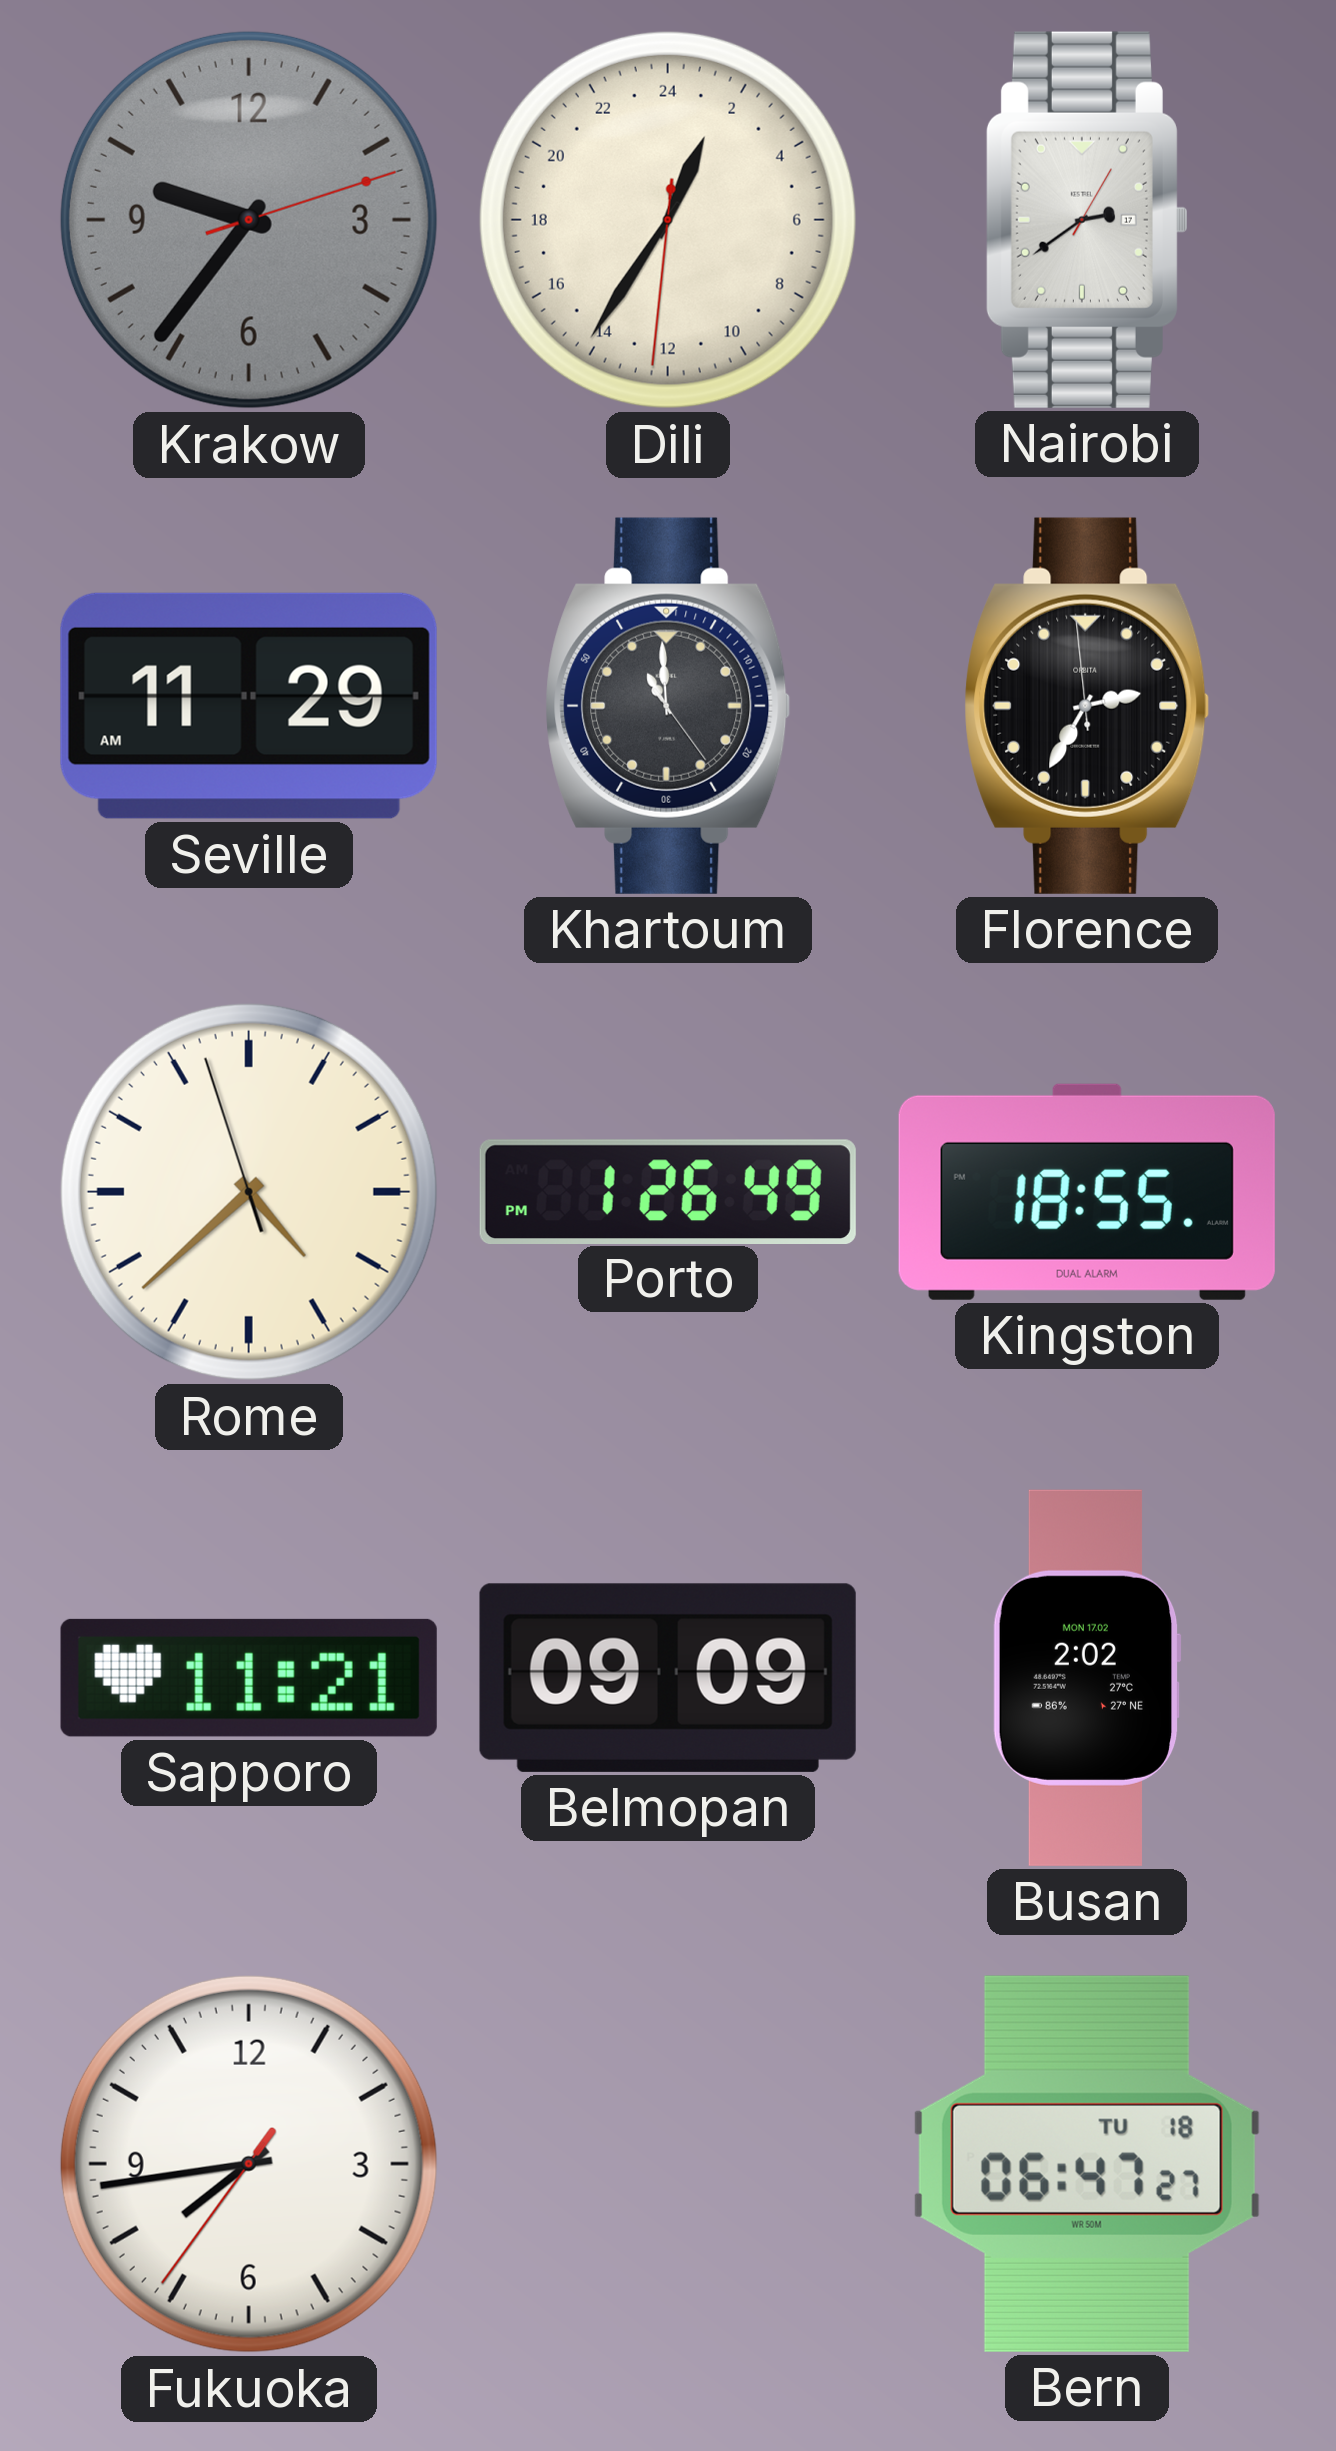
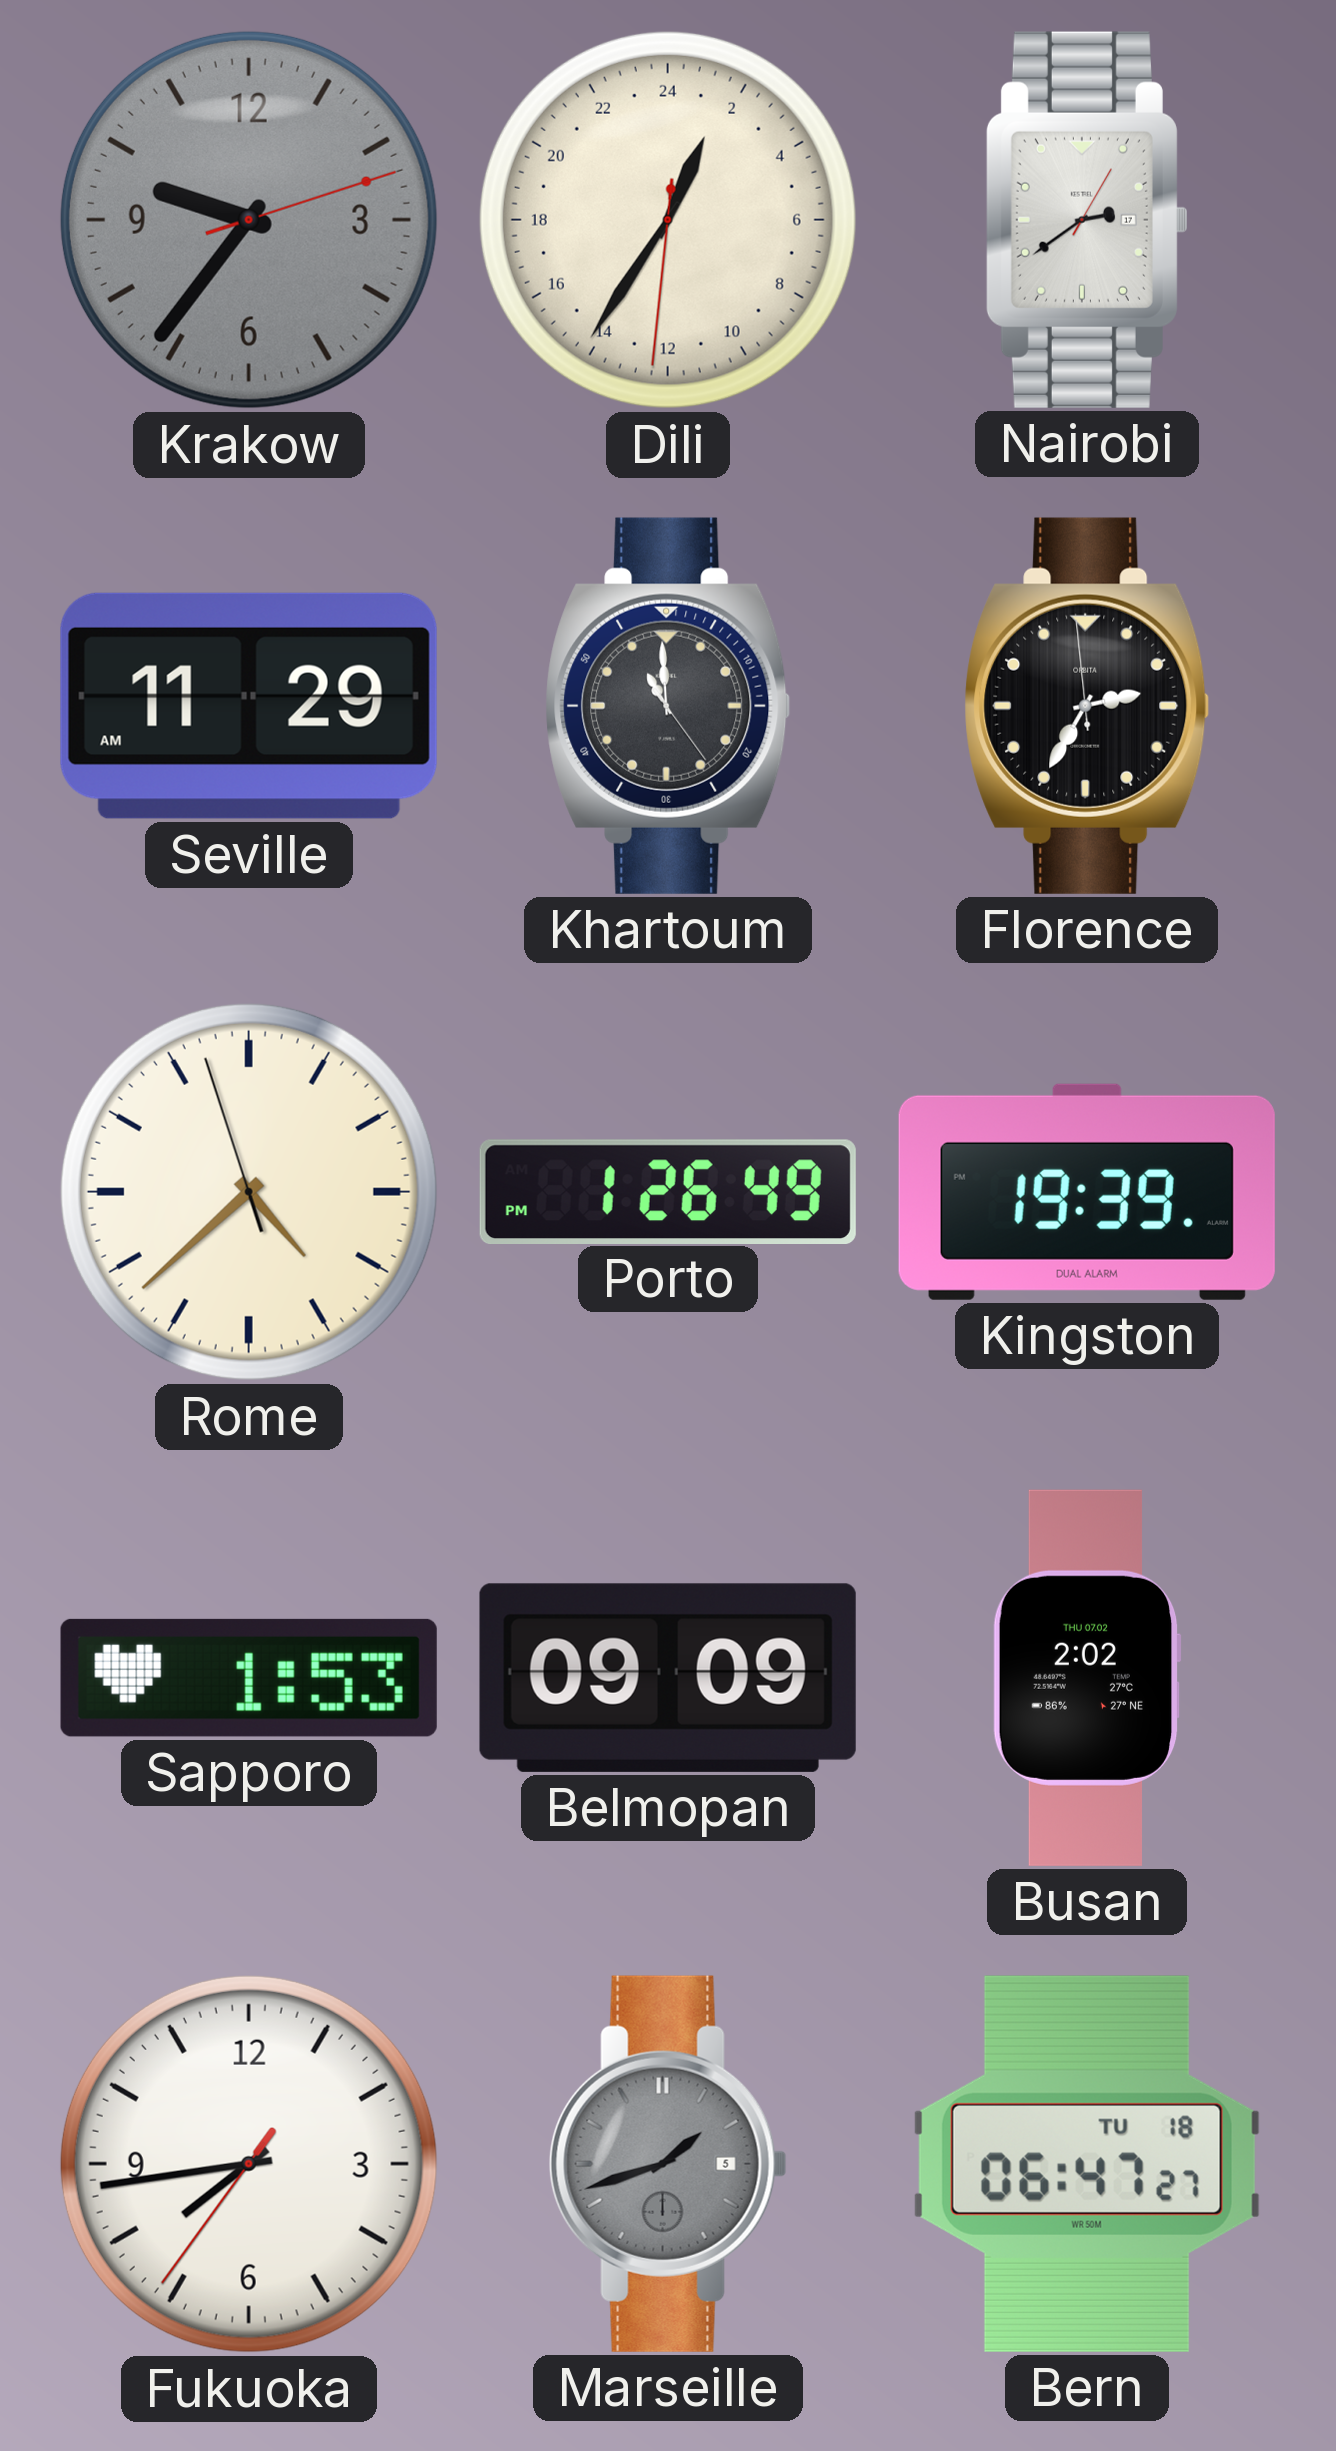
Kingston: 18:55 -> 19:39 (1087, 1192)
Sapporo: 11:21 -> 1:53 (249, 1678)
Busan date: MON 17.02 -> THU 07.02 (1087, 1678)
Marseille: none -> 1:42 (668, 2164)
